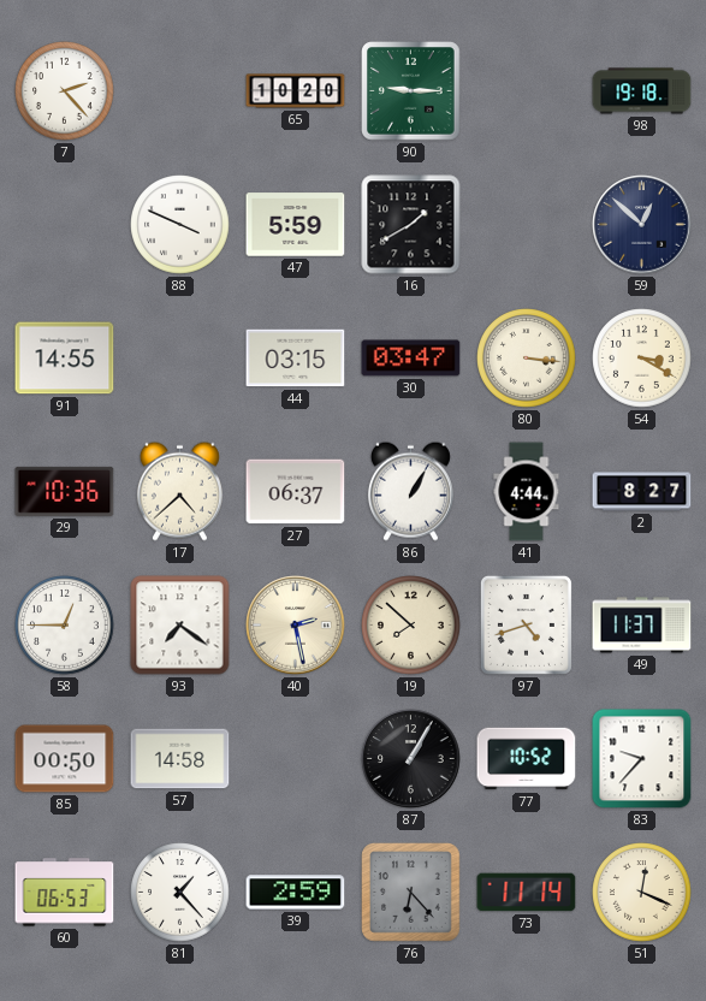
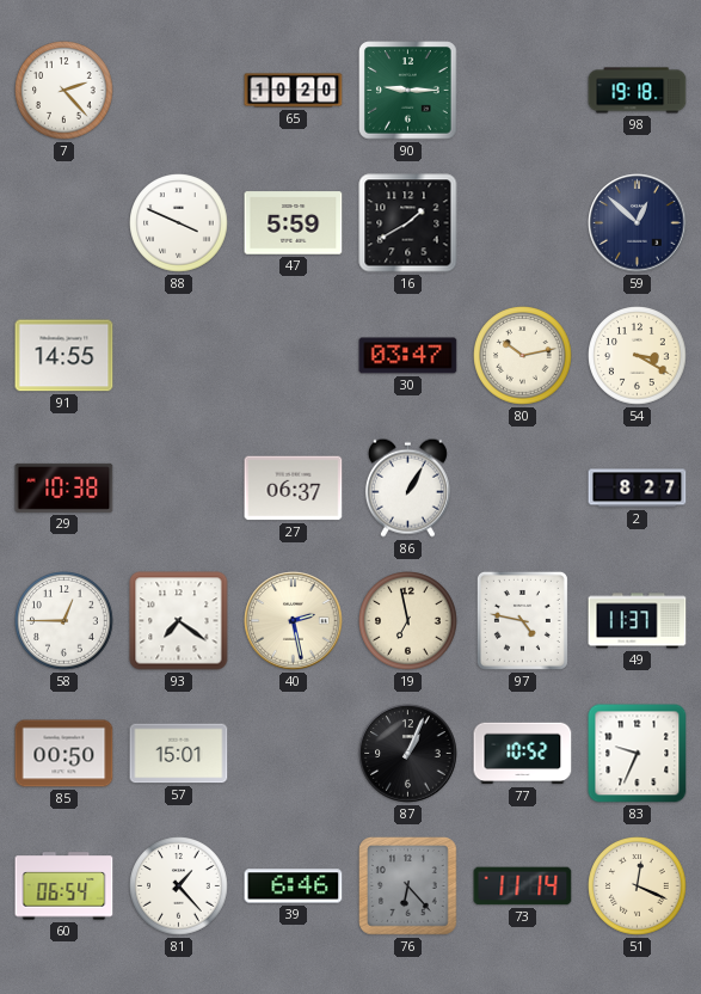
44: 03:15 -> none (296, 359)
80: 3:16 -> 10:13 (523, 356)
29: 10:36 -> 10:38 (64, 487)
17: 4:38 -> none (179, 491)
41: 4:44 -> none (527, 492)
19: 7:52 -> 6:58 (408, 621)
97: 4:42 -> 4:47 (522, 620)
57: 14:58 -> 15:01 (179, 754)
87: 1:05 -> 1:04 (408, 754)
83: 9:37 -> 9:34 (638, 754)
60: 06:53 -> 06:54 (64, 886)
39: 2:59 -> 6:46 (294, 886)
